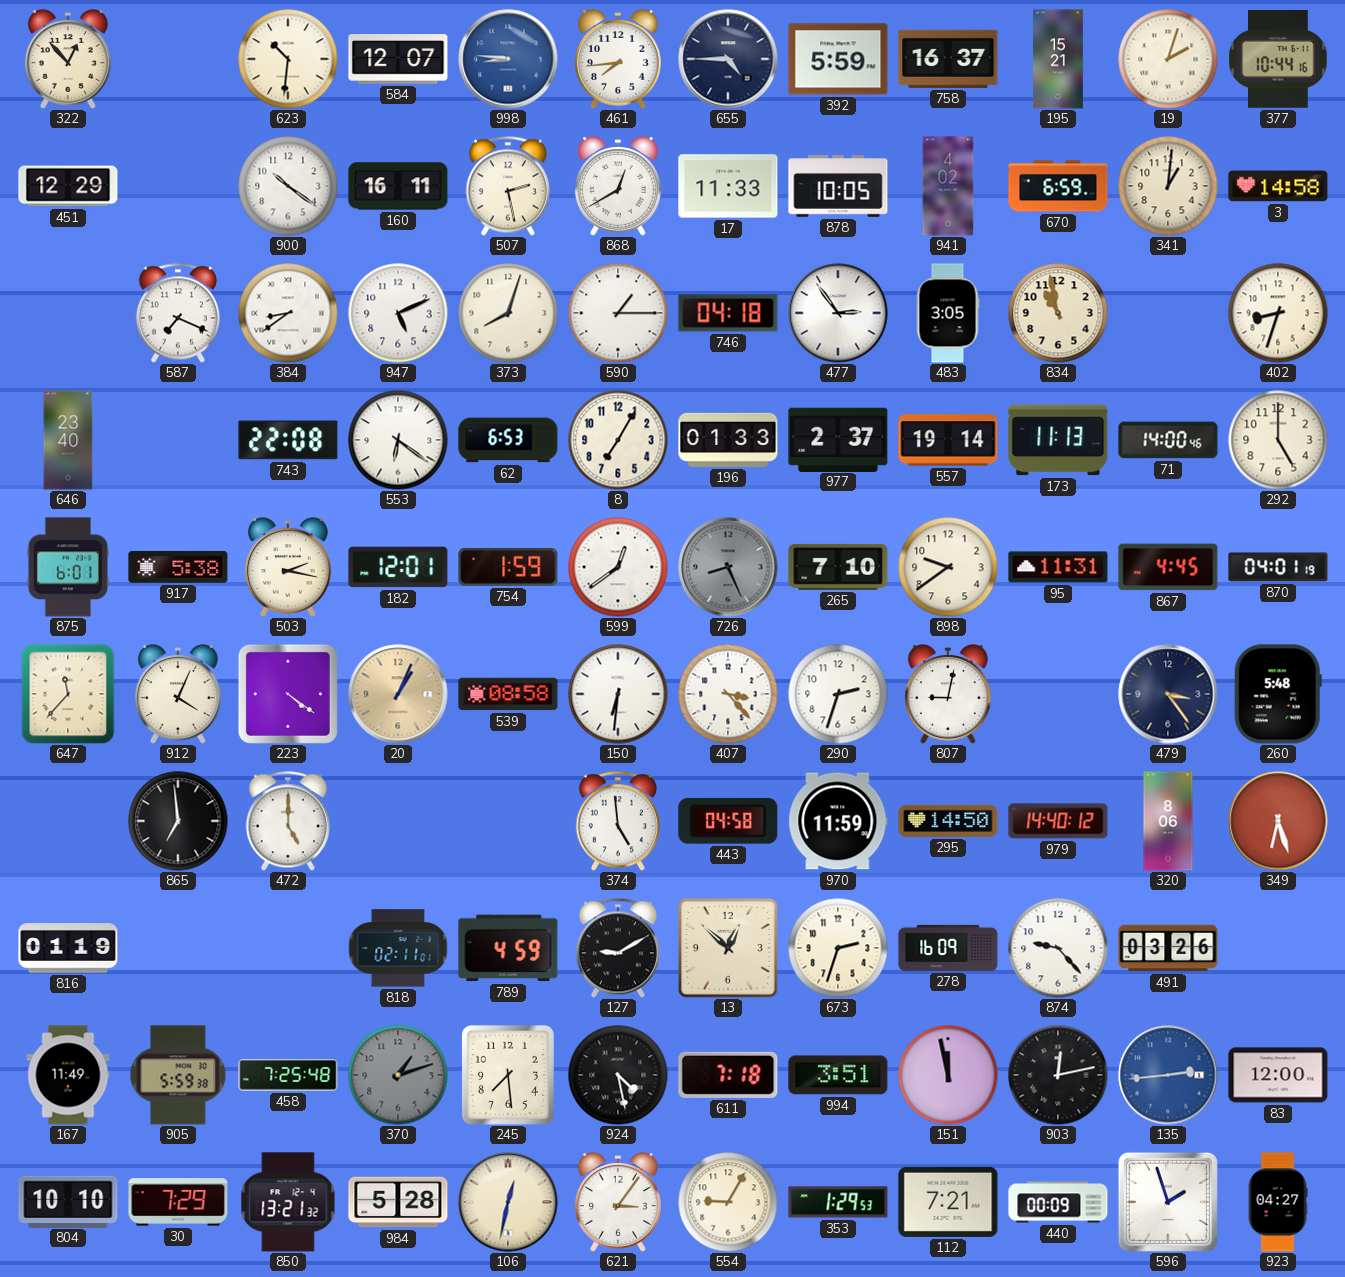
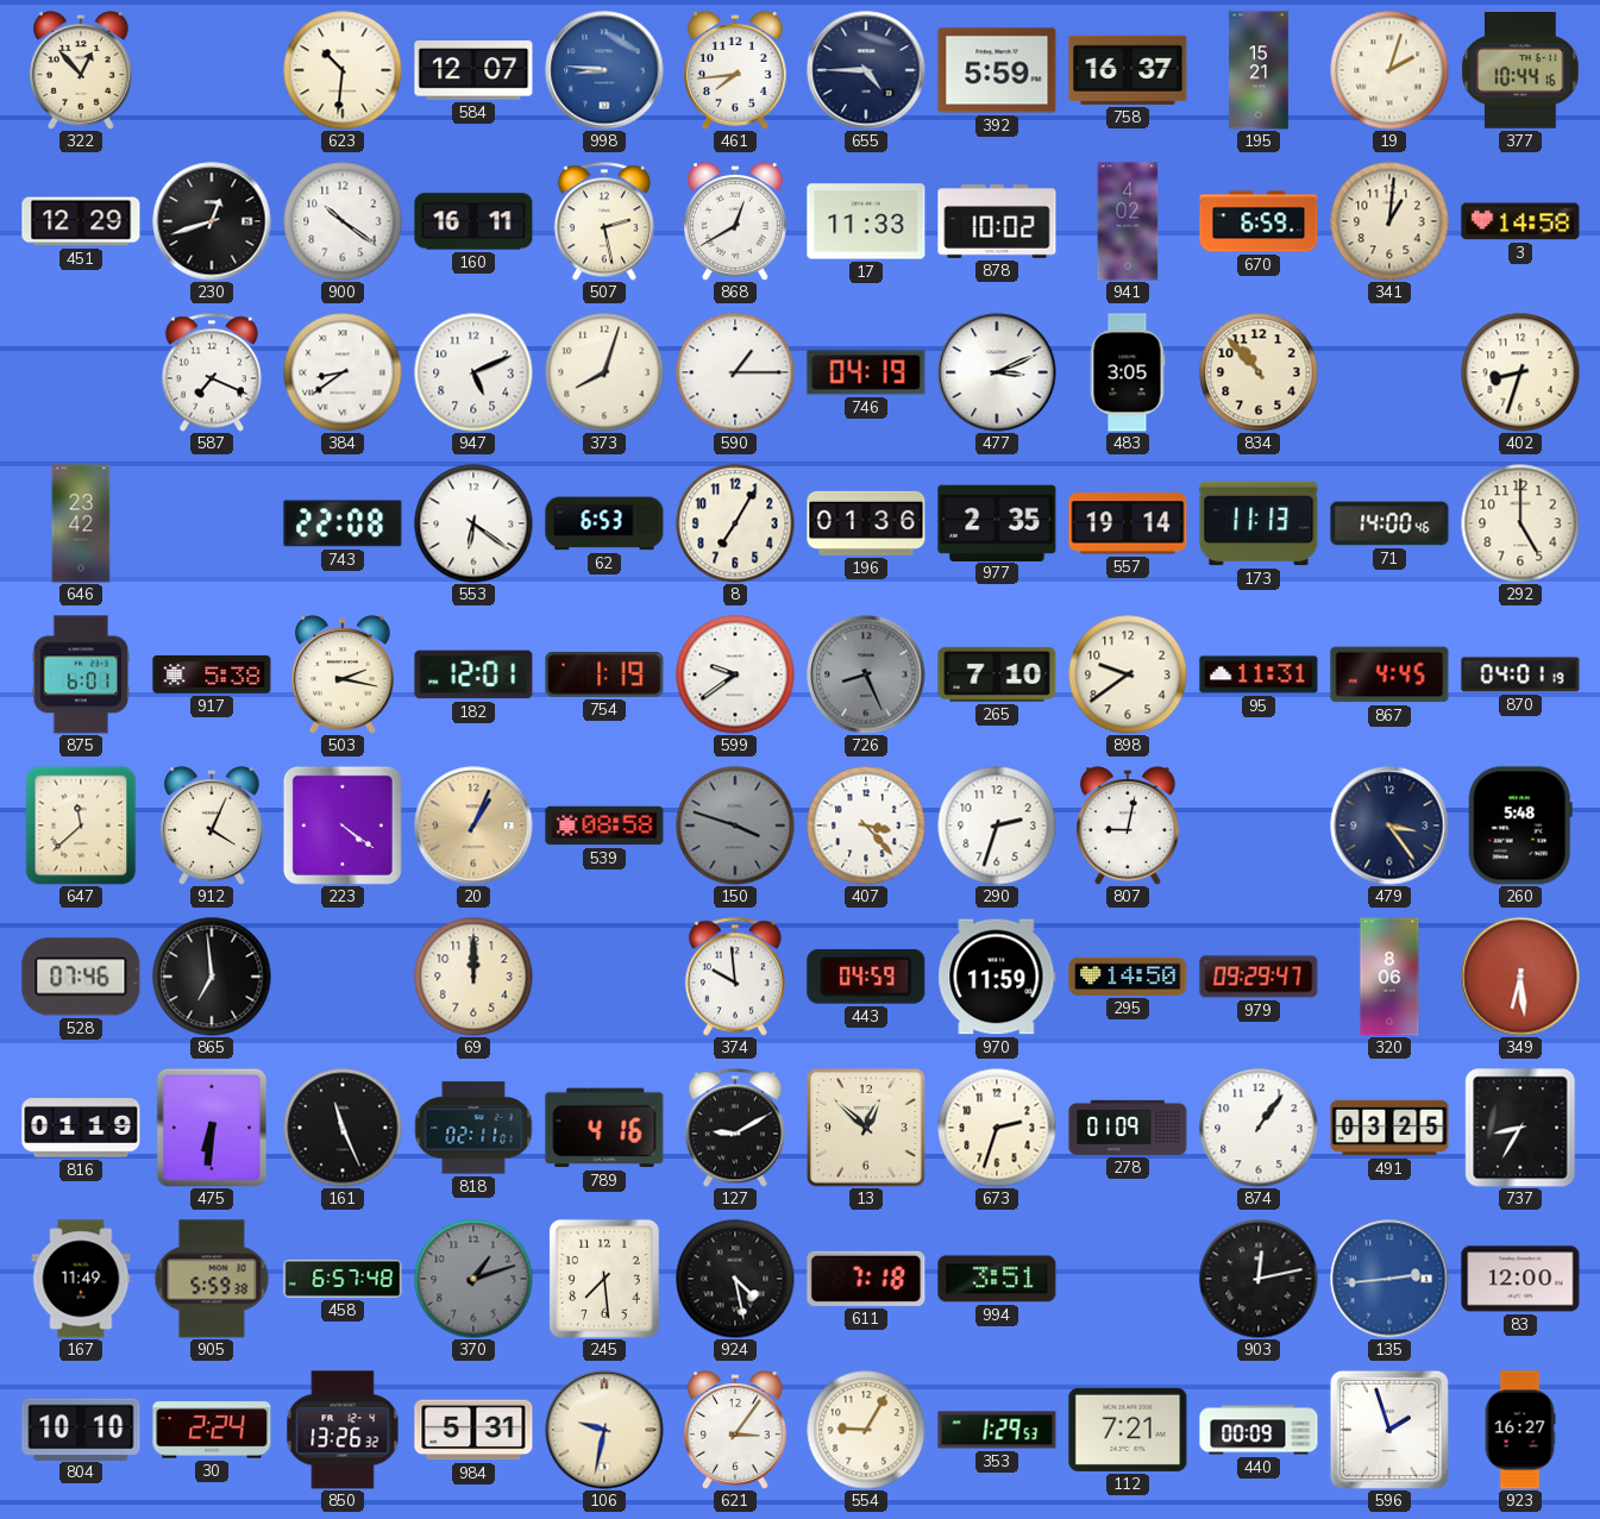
230: none -> 12:42 (212, 221)
878: 10:05 -> 10:02 (997, 221)
746: 04:18 -> 04:19 (866, 372)
477: 2:54 -> 3:11 (997, 372)
834: 10:58 -> 10:53 (1259, 372)
646: 23:40 -> 23:42 (81, 523)
196: 01:33 -> 01:36 (866, 523)
977: 2:37 -> 2:35 (997, 522)
754: 1:59 -> 1:19 (604, 674)
599: 12:39 -> 9:39 (735, 674)
647: 11:37 -> 11:38 (81, 826)
150: 6:31 -> 3:48 (735, 826)
150 dial: white -> grey (735, 826)
528: none -> 07:46 (81, 977)
472: 5:00 -> none (288, 821)
69: none -> 12:00 (473, 977)
374: 4:59 -> 9:59 (735, 977)
443: 04:58 -> 04:59 (866, 977)
979: 14:40 -> 09:29 (1259, 977)
349: 6:27 -> 6:29 (1520, 977)
475: none -> 6:31 (211, 1126)
161: none -> 11:26 (343, 1128)
789: 4:59 -> 4:16 (604, 1128)
278: 16:09 -> 01:09 (1128, 1128)
874: 9:23 -> 1:06 (1259, 1128)
491: 03:26 -> 03:25 (1389, 1128)
737: none -> 8:35 (1520, 1128)
458: 7:25 -> 6:57 (343, 1279)
151: 11:58 -> none (948, 1075)
30: 7:29 -> 2:24 (212, 1430)
850: 13:21 -> 13:26 (343, 1430)
984: 5:28 -> 5:31 (473, 1430)
106: 12:32 -> 9:32 (604, 1430)
923: 04:27 -> 16:27 (1520, 1430)
